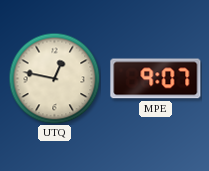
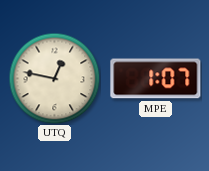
MPE: 9:07 -> 1:07 (156, 79)
